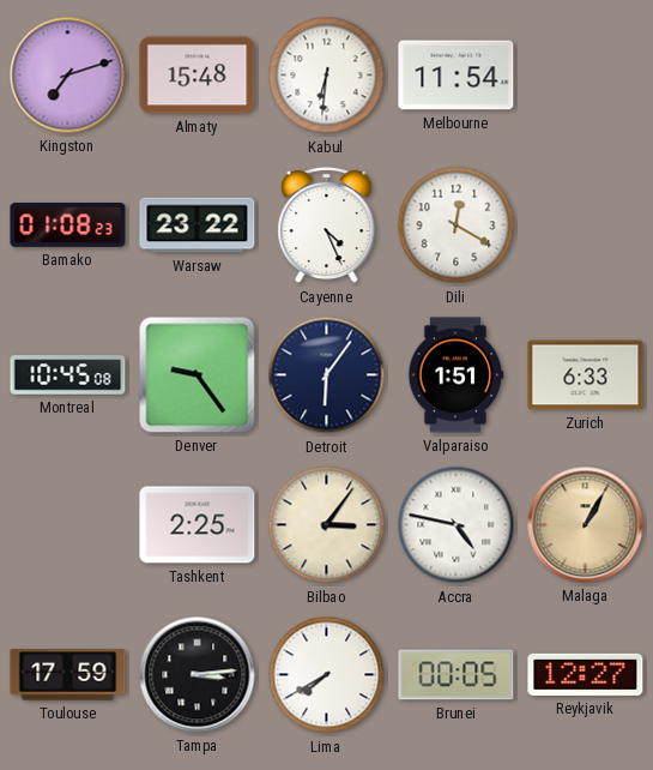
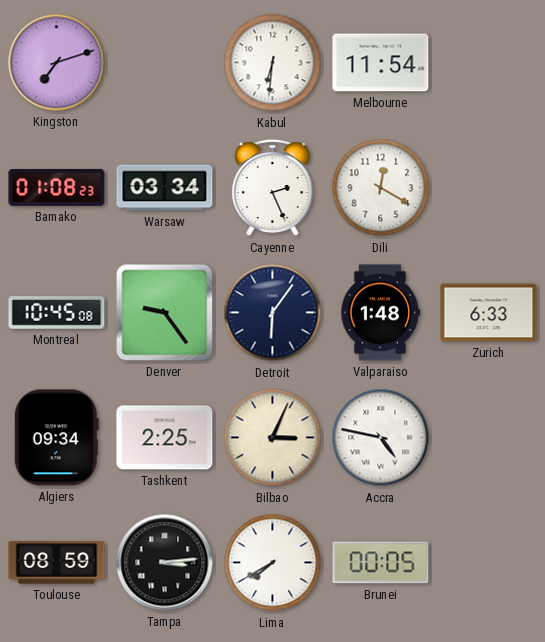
Almaty: 15:48 -> none (198, 76)
Warsaw: 23:22 -> 03:34 (165, 188)
Cayenne: 4:26 -> 2:26 (273, 188)
Valparaiso: 1:51 -> 1:48 (381, 313)
Algiers: none -> 09:34 (56, 438)
Bilbao: 3:06 -> 3:04 (273, 438)
Malaga: 1:05 -> none (586, 525)
Toulouse: 17:59 -> 08:59 (57, 563)
Reykjavik: 12:27 -> none (586, 674)
